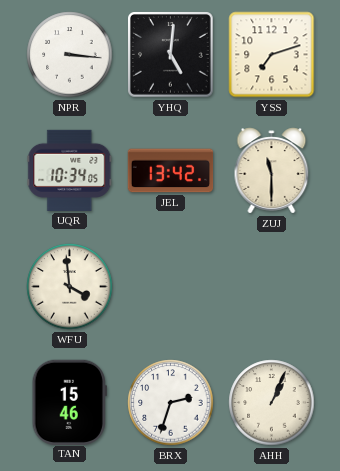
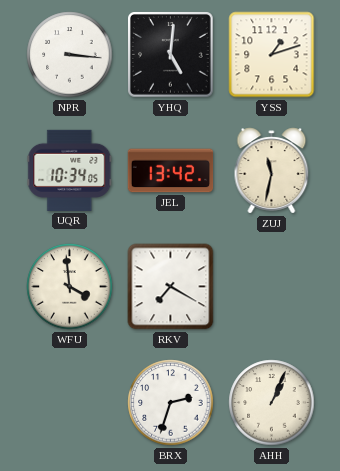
YSS: 7:12 -> 1:12 (272, 55)
ZUJ: 11:30 -> 11:32 (272, 171)
RKV: none -> 7:20 (171, 287)
TAN: 15:46 -> none (69, 402)
